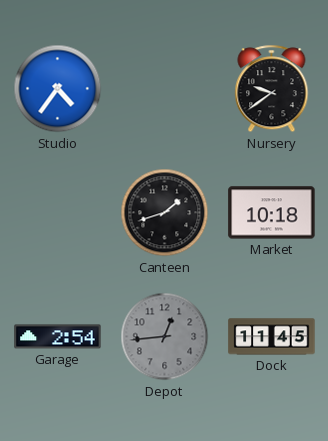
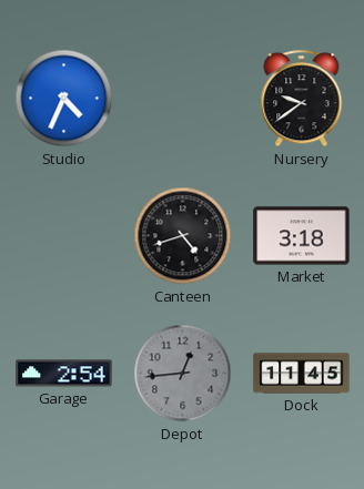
Studio: 4:36 -> 4:34 (64, 99)
Canteen: 1:42 -> 4:42 (183, 236)
Market: 10:18 -> 3:18 (302, 236)
